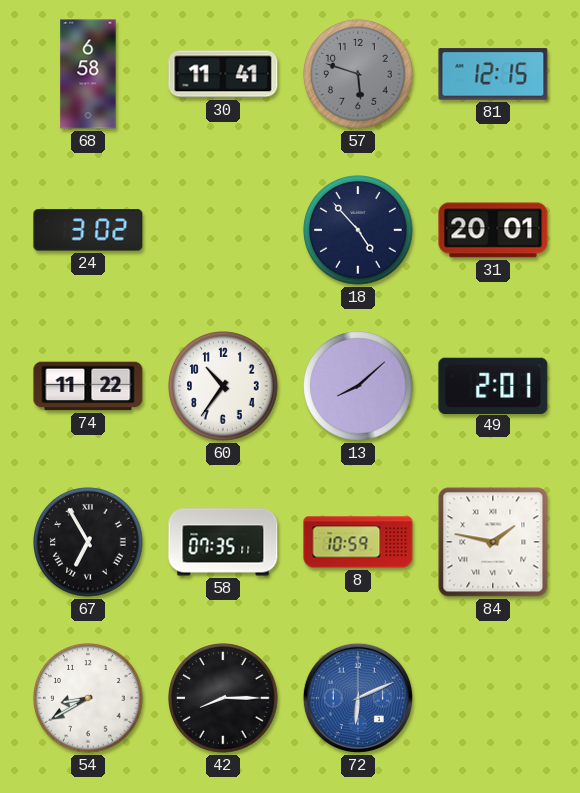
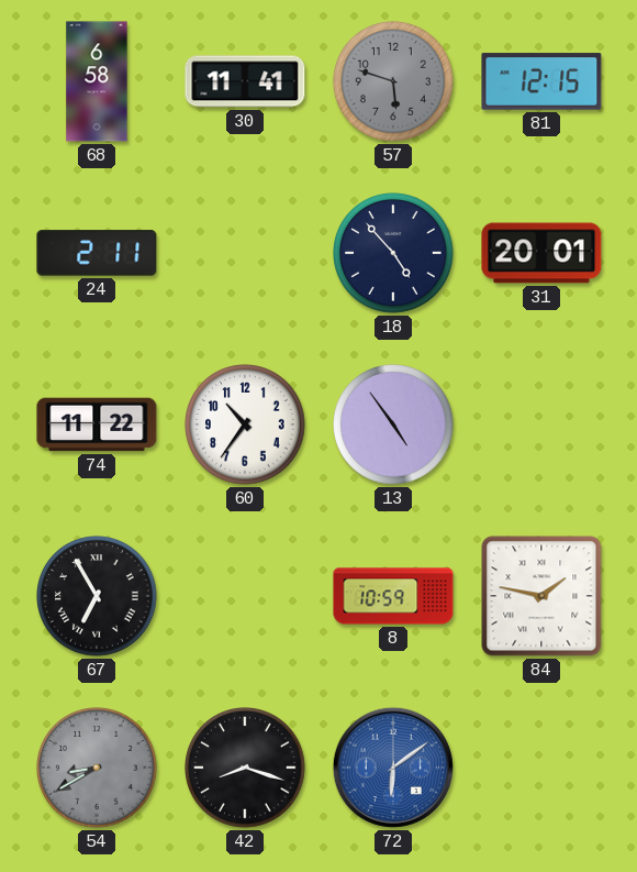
24: 3:02 -> 2:11 (97, 253)
13: 8:08 -> 4:54 (393, 424)
49: 2:01 -> none (493, 385)
58: 07:35 -> none (223, 542)
54 dial: white -> grey (97, 768)
42: 8:15 -> 8:18 (245, 768)
72: 6:11 -> 6:09 (393, 768)
